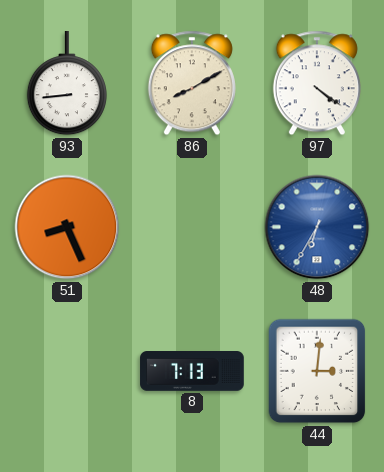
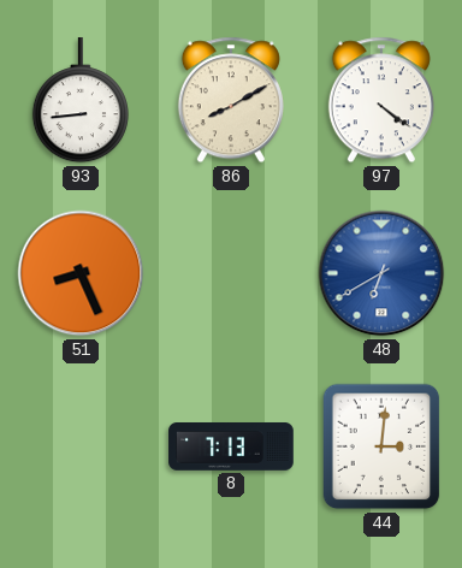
48: 6:35 -> 6:40 (381, 273)
